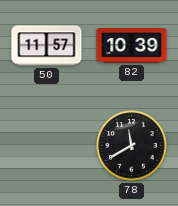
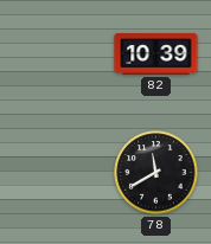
50: 11:57 -> none (47, 46)
